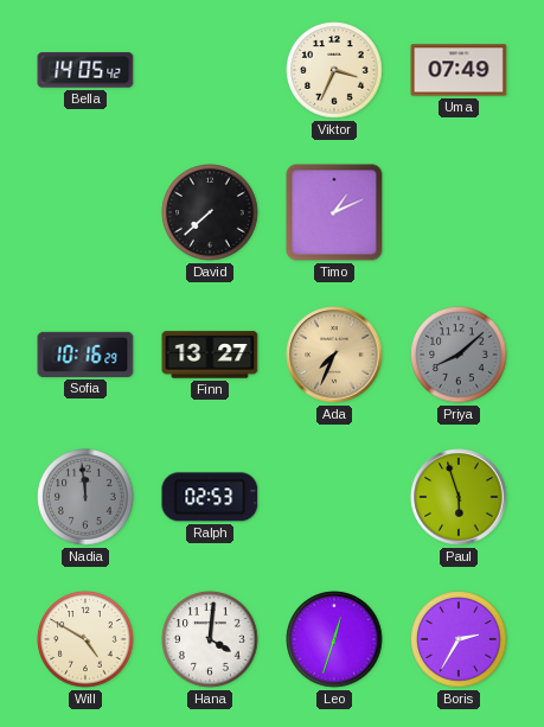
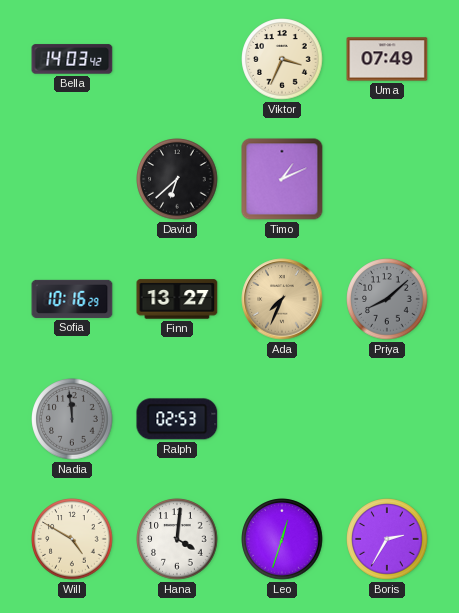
Bella: 14:05 -> 14:03 (72, 59)
David: 7:38 -> 6:38 (177, 179)
Paul: 5:57 -> none (459, 497)
